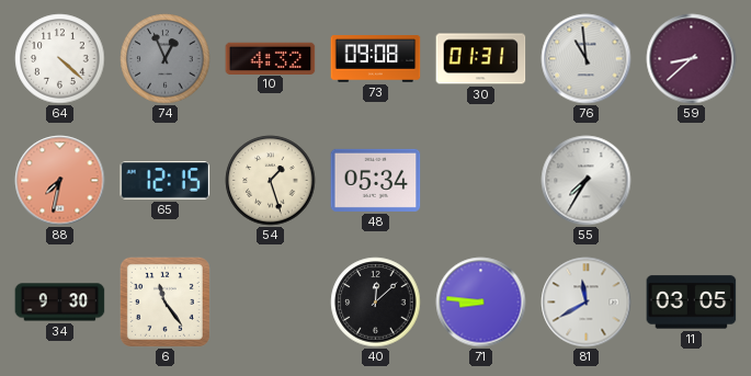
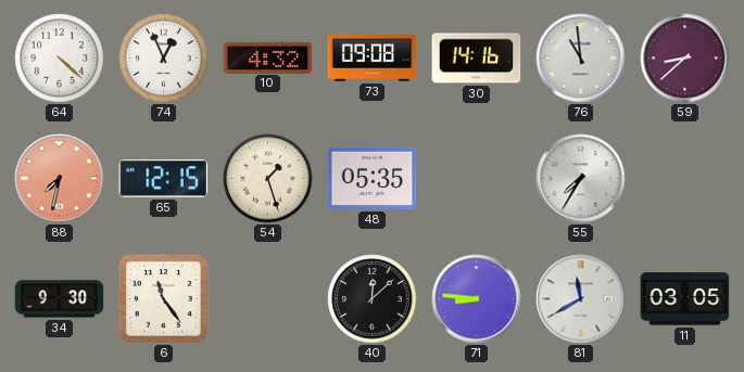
74 dial: grey -> white (164, 59)
30: 01:31 -> 14:16 (477, 59)
48: 05:34 -> 05:35 (373, 178)
